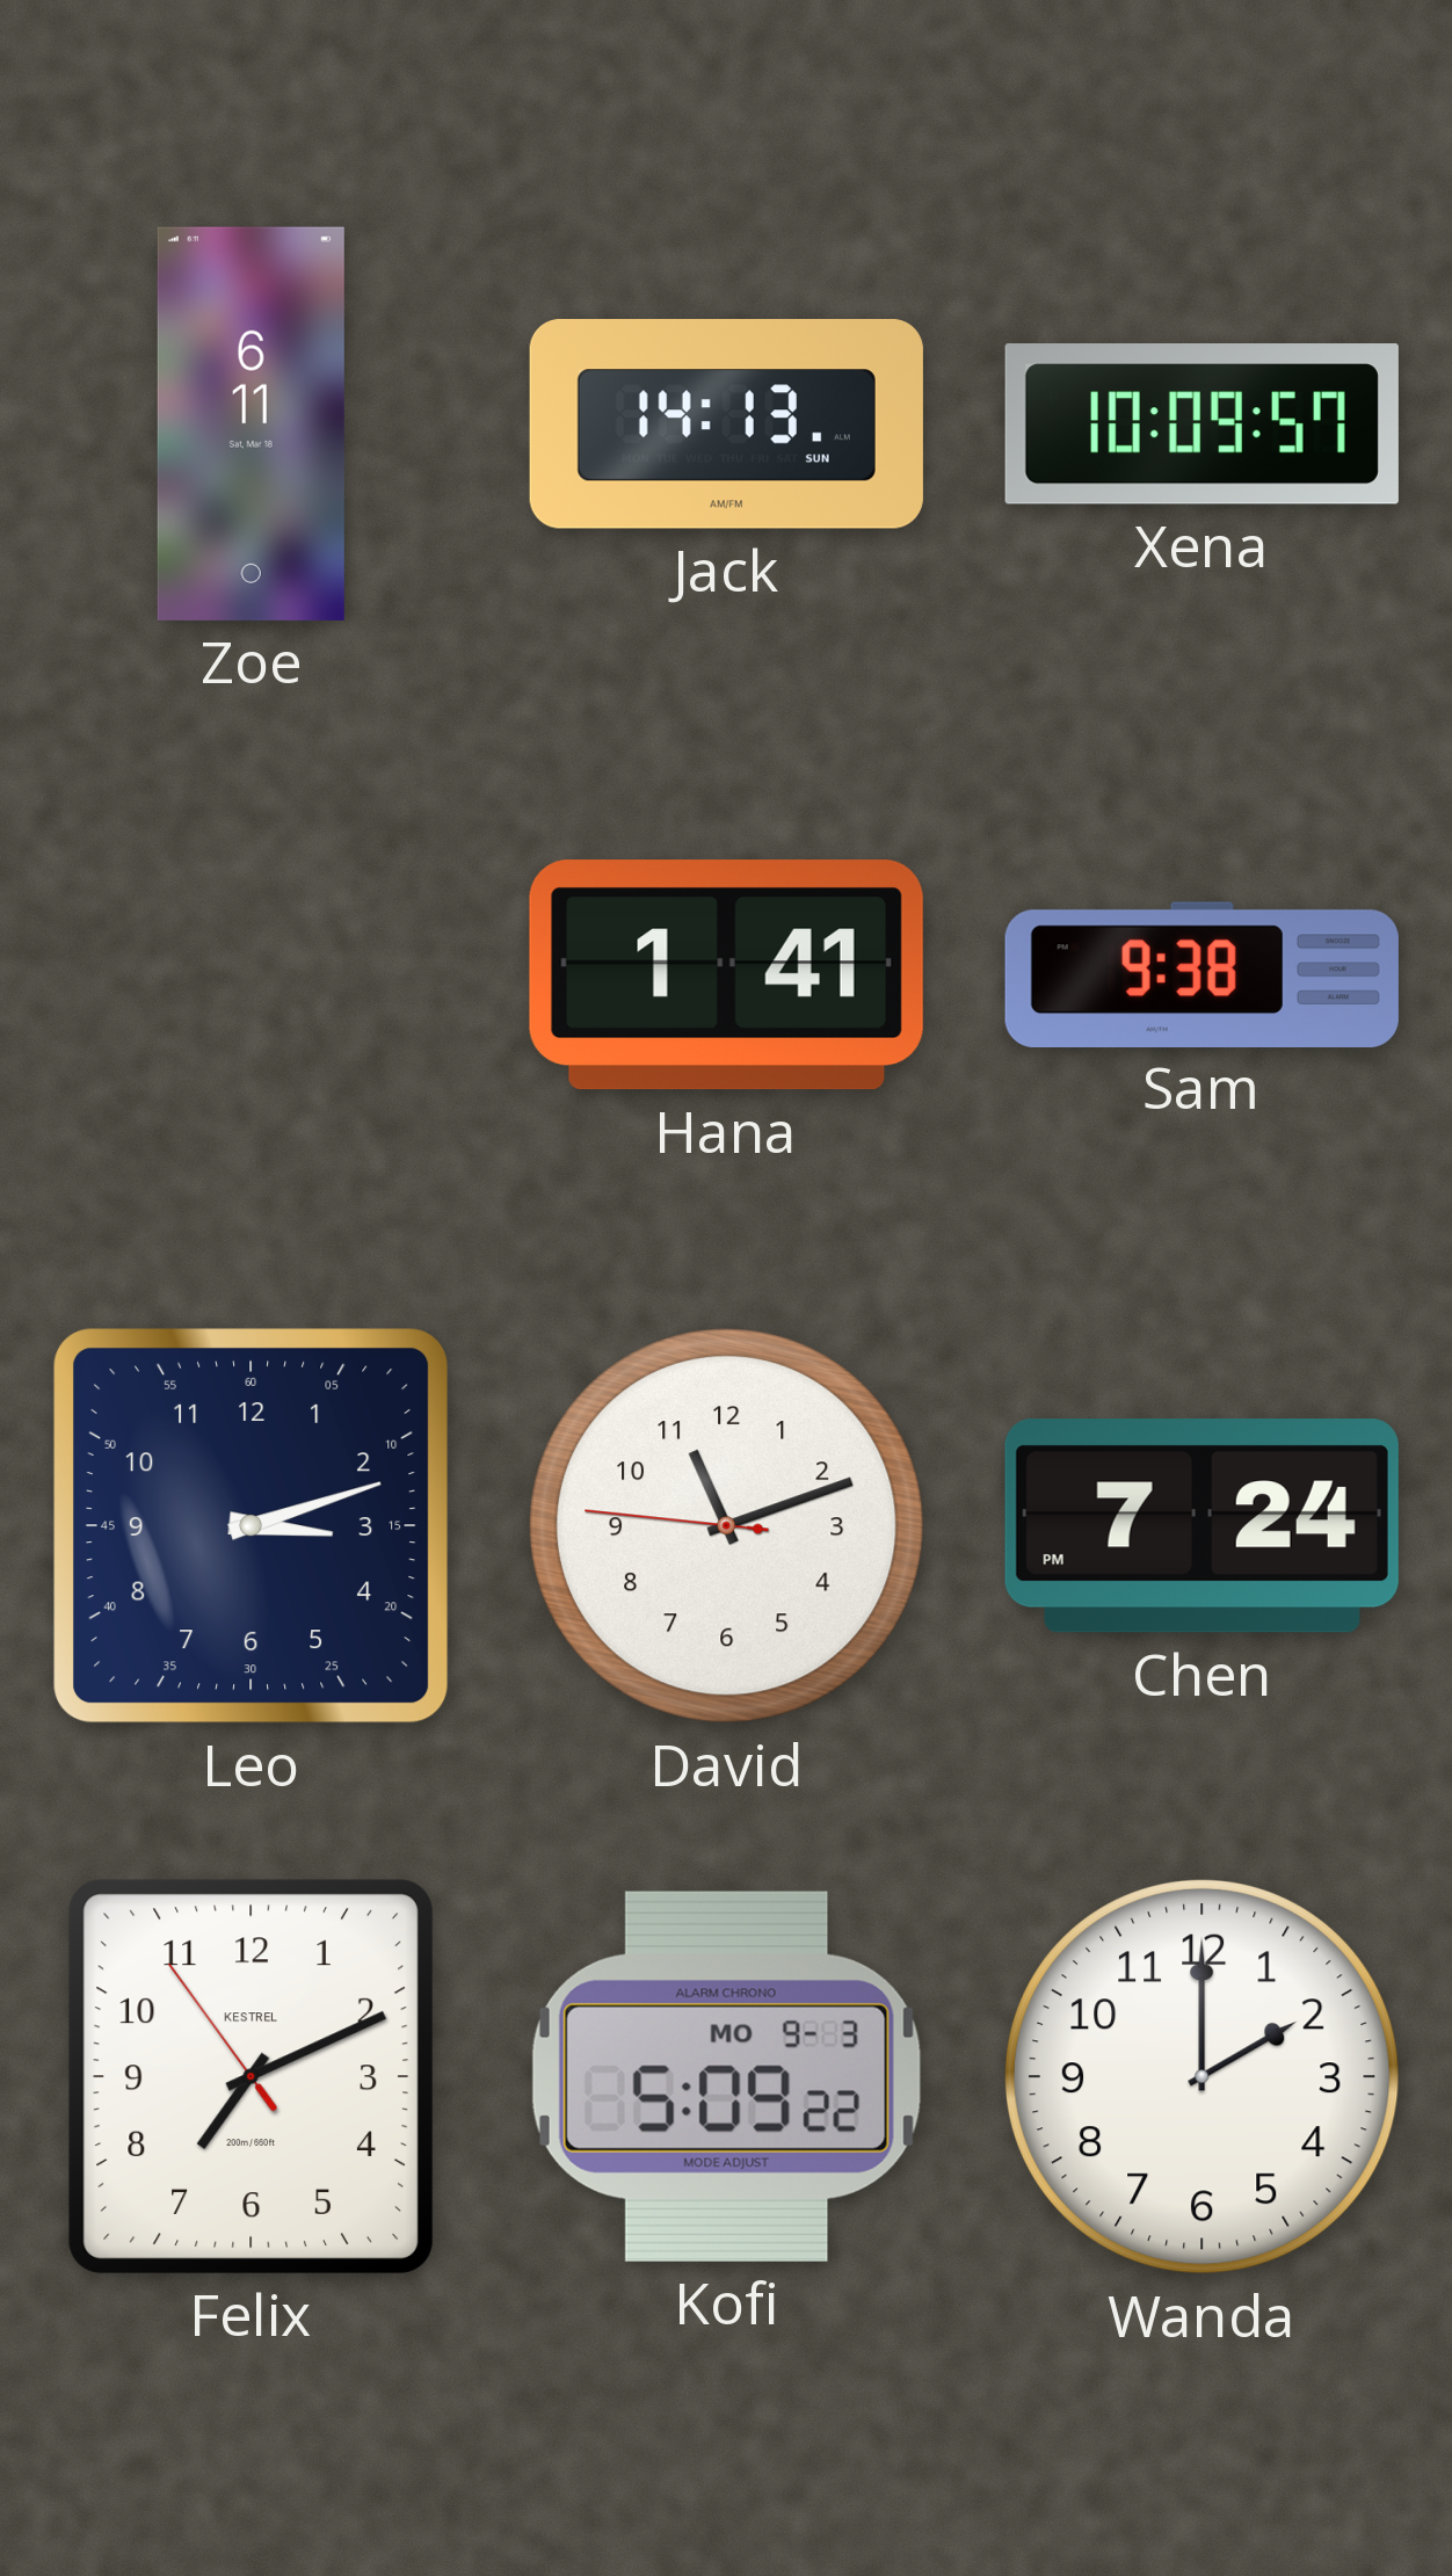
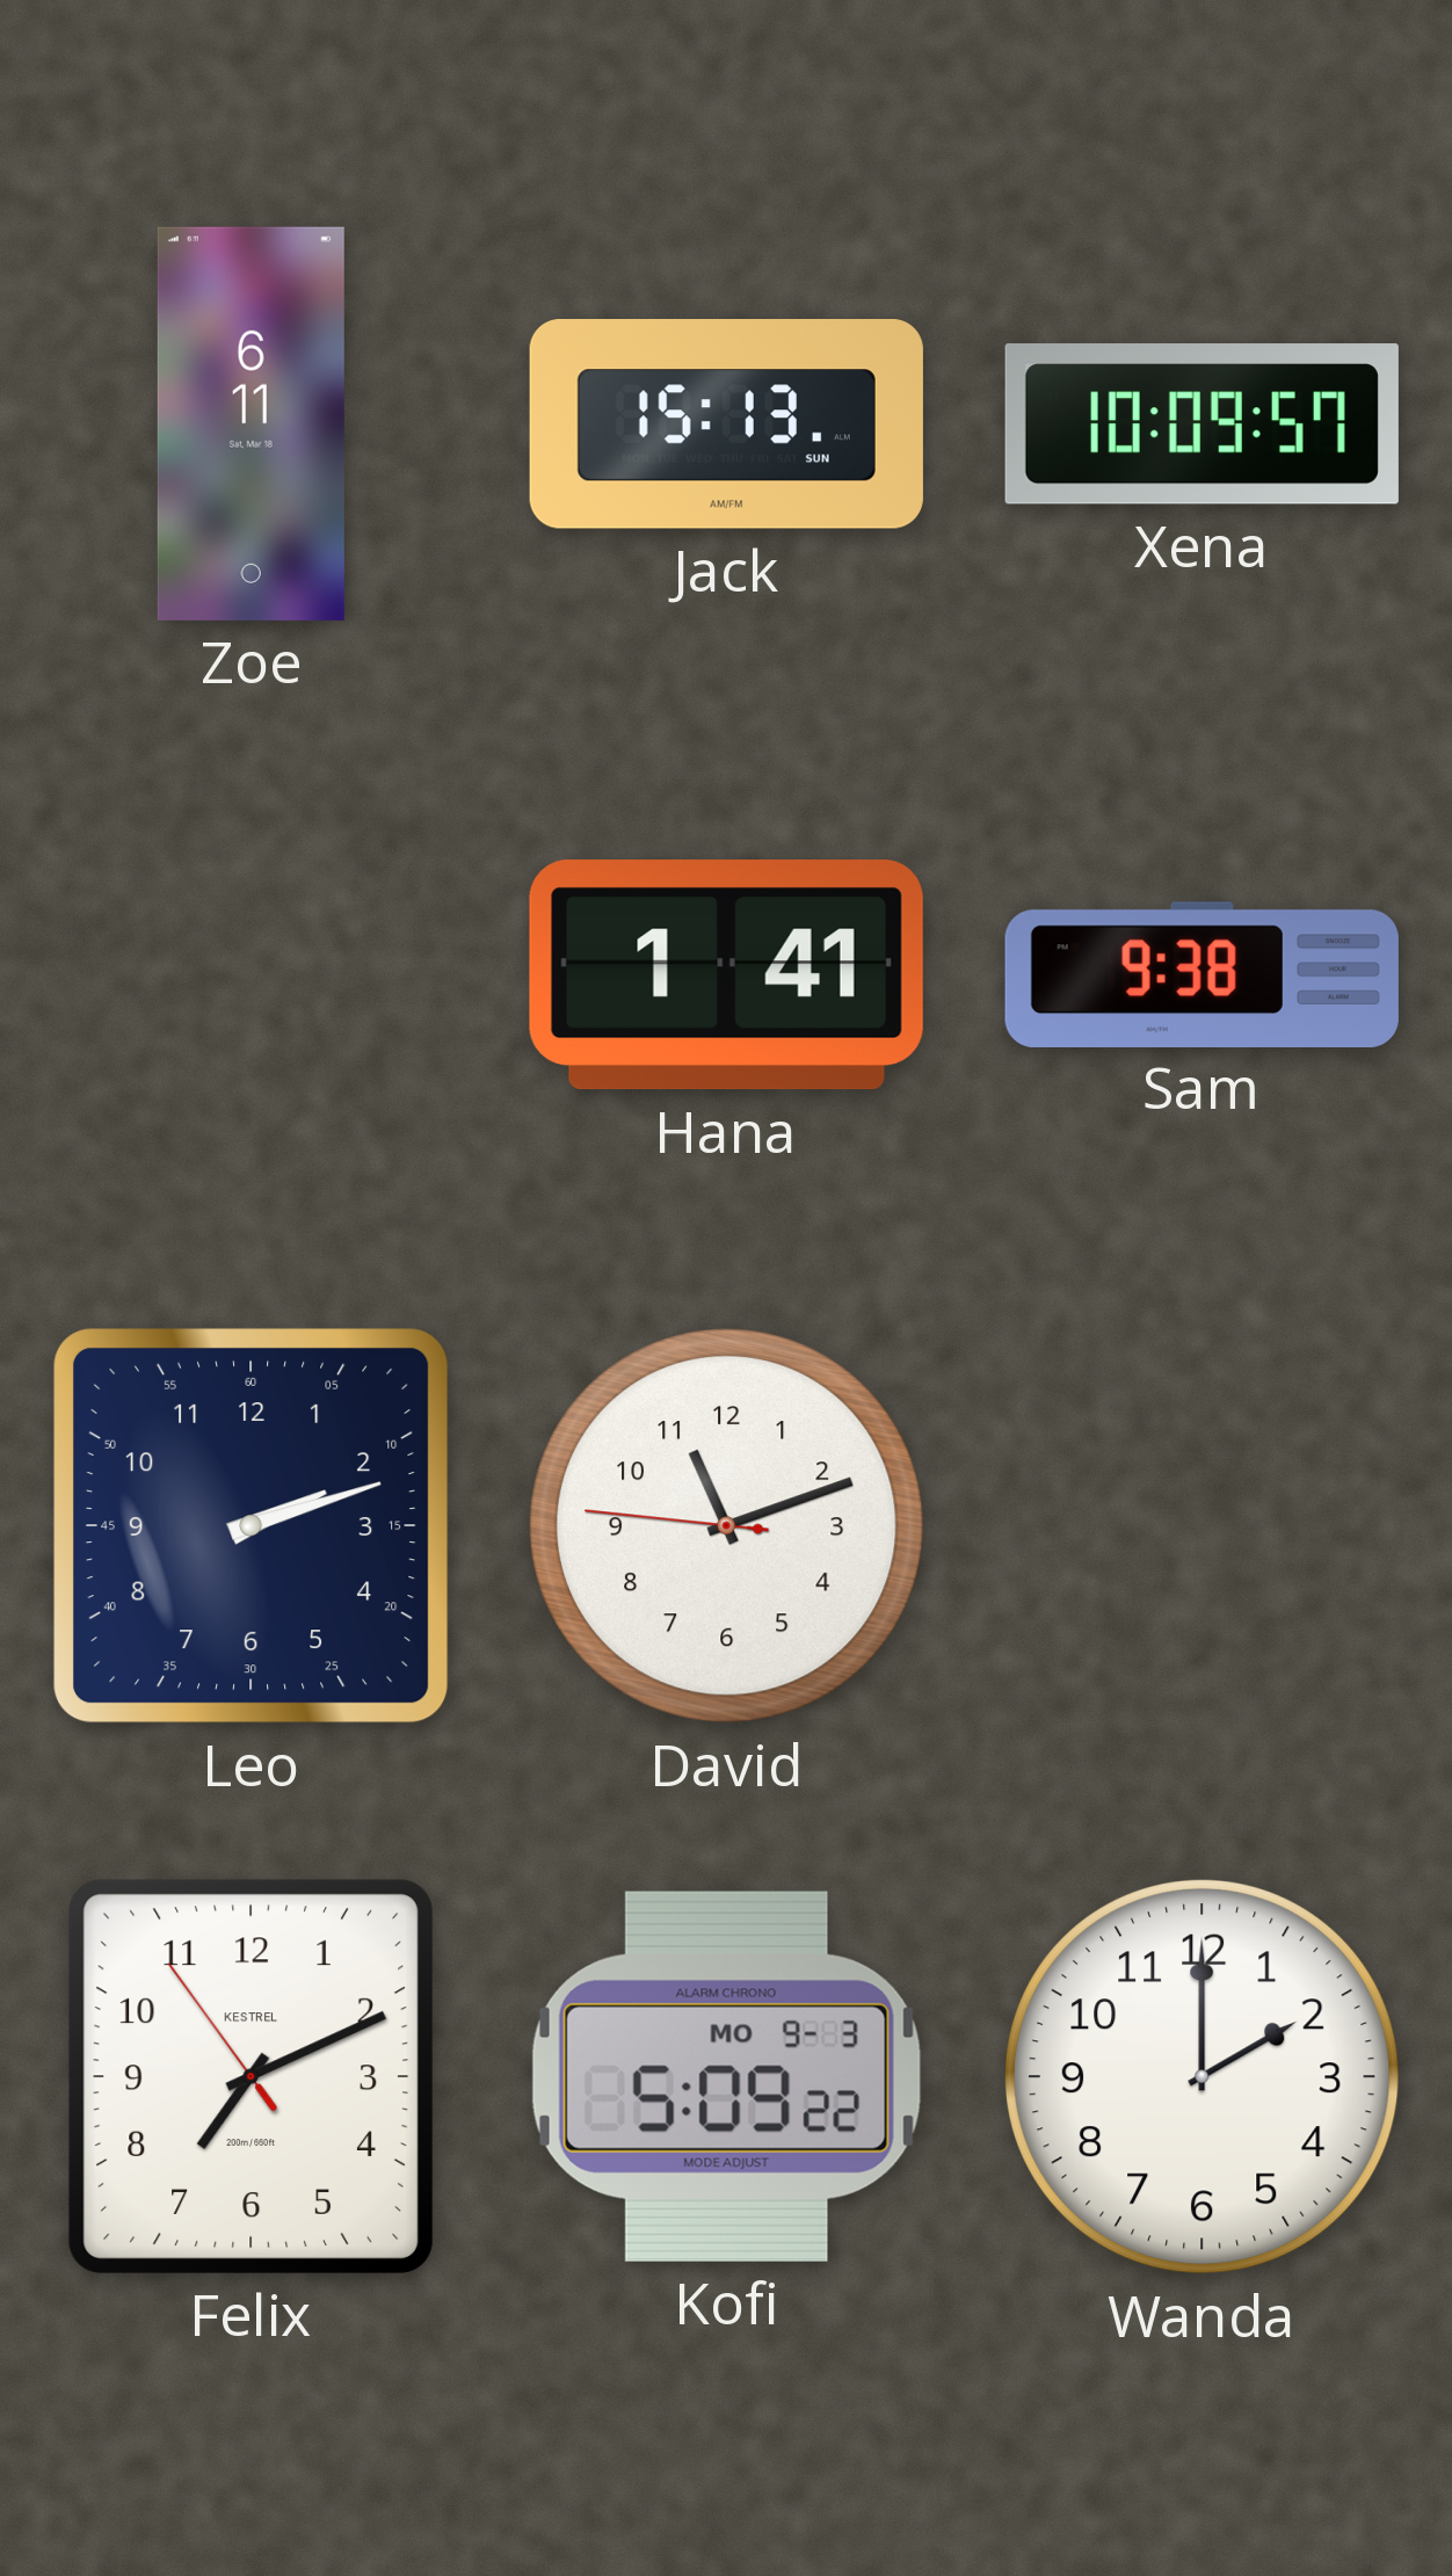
Jack: 14:13 -> 15:13 (726, 425)
Leo: 3:12 -> 2:12 (251, 1525)
Chen: 7:24 -> none (1201, 1526)
